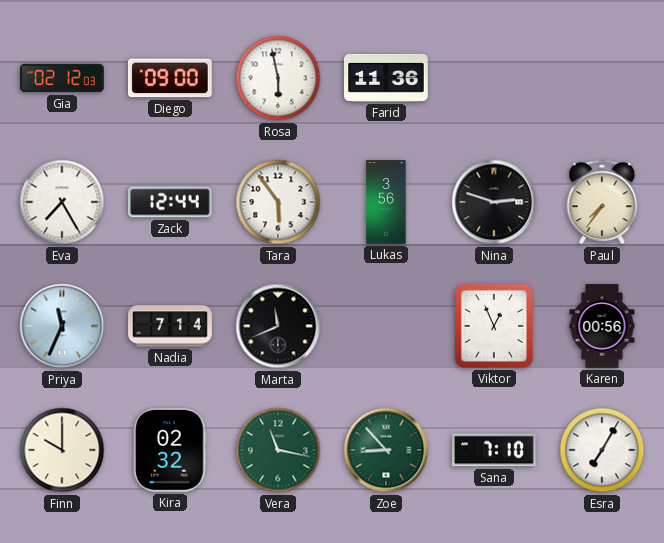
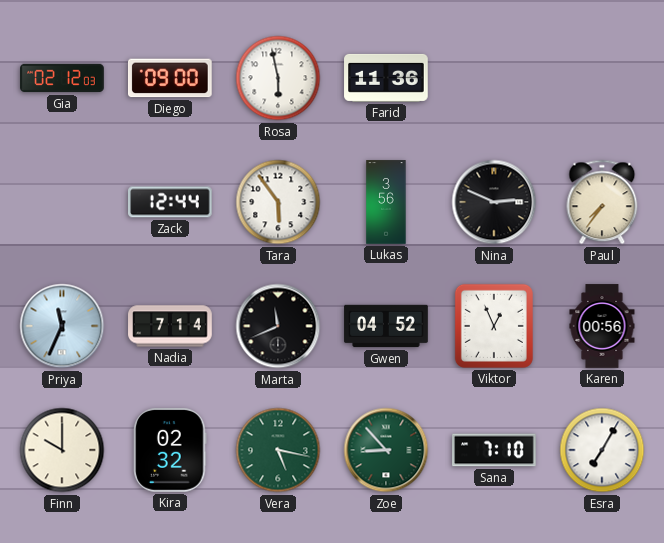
Eva: 7:25 -> none (62, 202)
Nina: 2:48 -> 2:49 (494, 202)
Gwen: none -> 04:52 (386, 326)
Vera: 11:17 -> 5:17 (278, 450)
